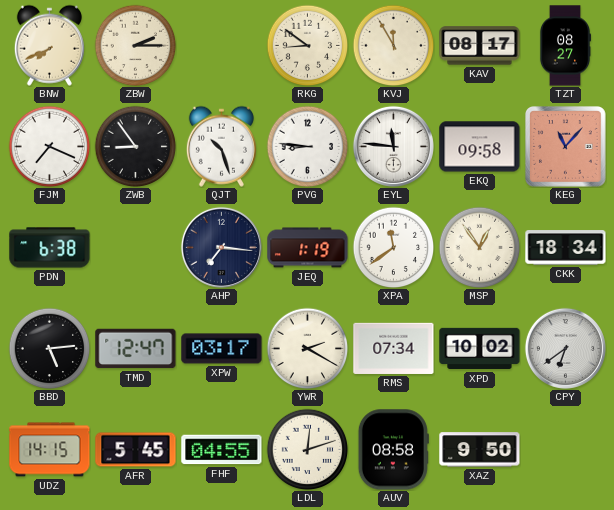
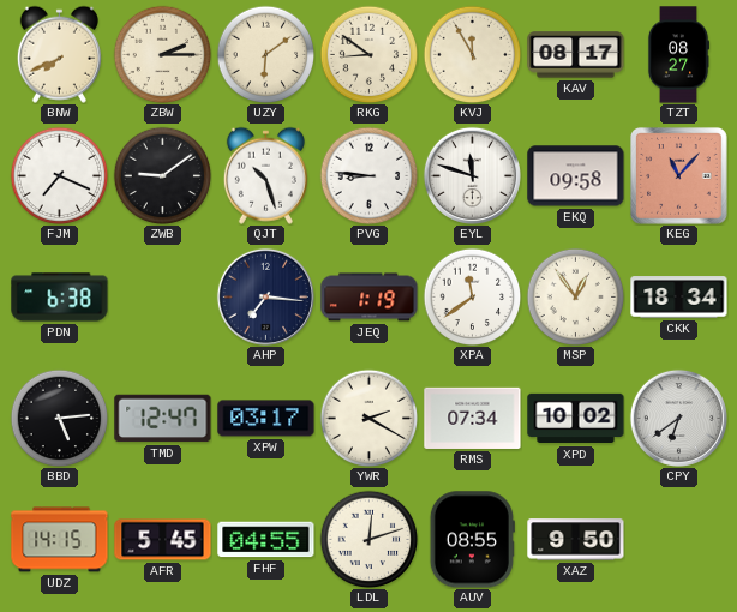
UZY: none -> 6:09 (265, 54)
ZWB: 8:54 -> 9:09 (162, 175)
EYL: 11:46 -> 11:48 (472, 175)
AUV: 08:58 -> 08:55 (472, 540)
